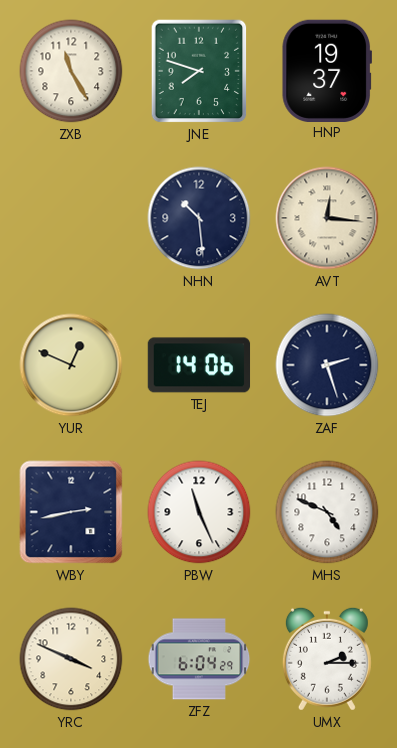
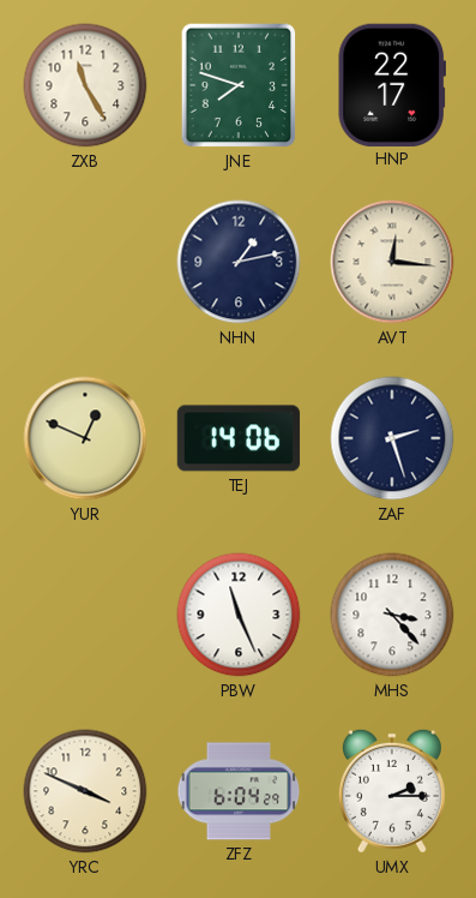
HNP: 19:37 -> 22:17 (392, 84)
NHN: 10:29 -> 1:13 (239, 262)
WBY: 2:43 -> none (71, 512)
MHS: 4:49 -> 3:23 (392, 615)
